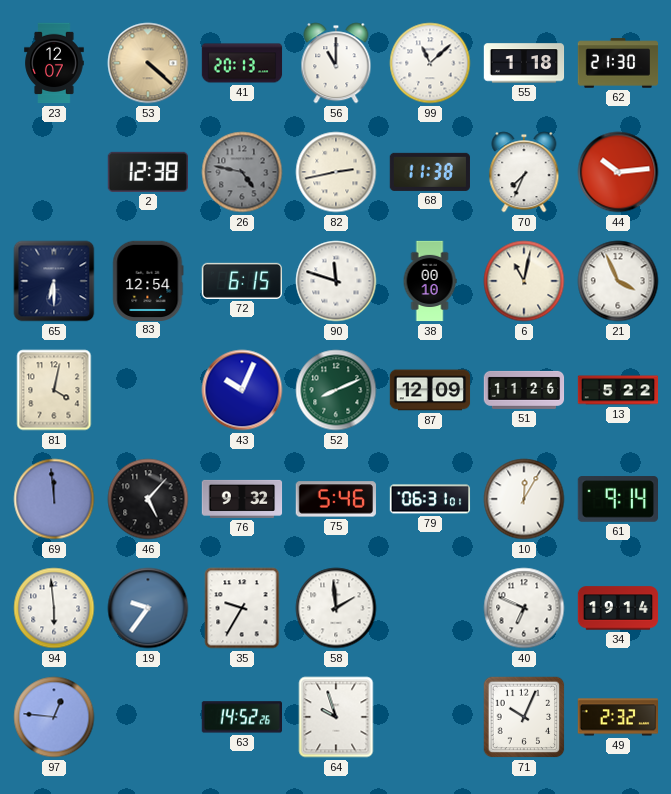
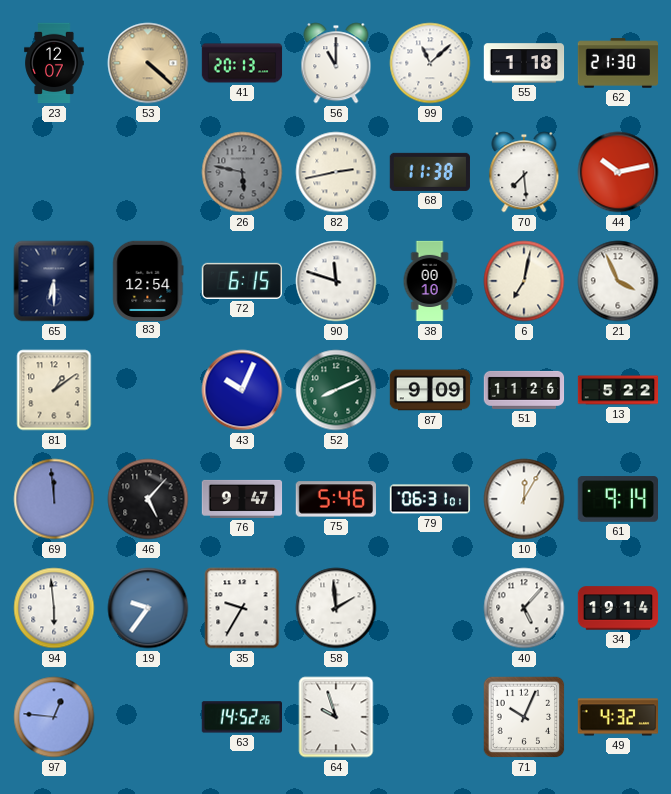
2: 12:38 -> none (147, 172)
26: 4:47 -> 5:47 (242, 172)
70: 7:34 -> 7:29 (524, 172)
44: 10:14 -> 10:13 (618, 172)
6: 11:02 -> 7:02 (524, 281)
81: 4:02 -> 1:09 (54, 390)
87: 12:09 -> 9:09 (430, 390)
76: 9:32 -> 9:47 (242, 499)
40: 6:49 -> 5:07 (524, 608)
49: 2:32 -> 4:32 (617, 717)
